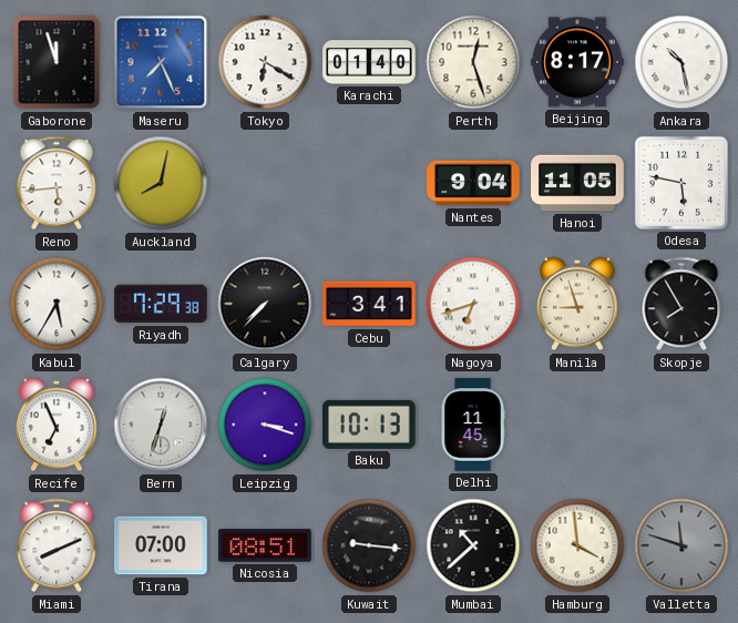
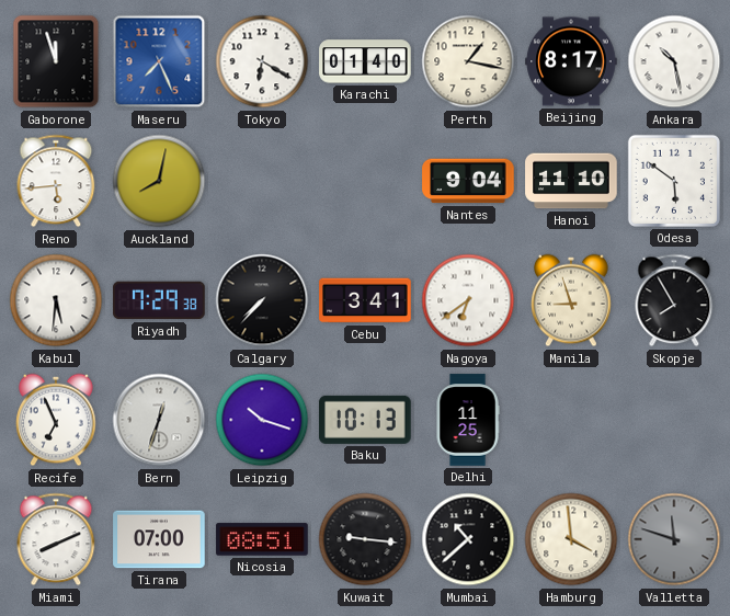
Perth: 12:27 -> 1:17 (468, 61)
Hanoi: 11:05 -> 11:10 (571, 181)
Odesa: 5:47 -> 5:51 (674, 181)
Kabul: 5:35 -> 5:31 (56, 300)
Nagoya: 6:42 -> 6:39 (468, 300)
Leipzig: 3:18 -> 10:18 (262, 420)
Delhi: 11:45 -> 11:25 (468, 420)
